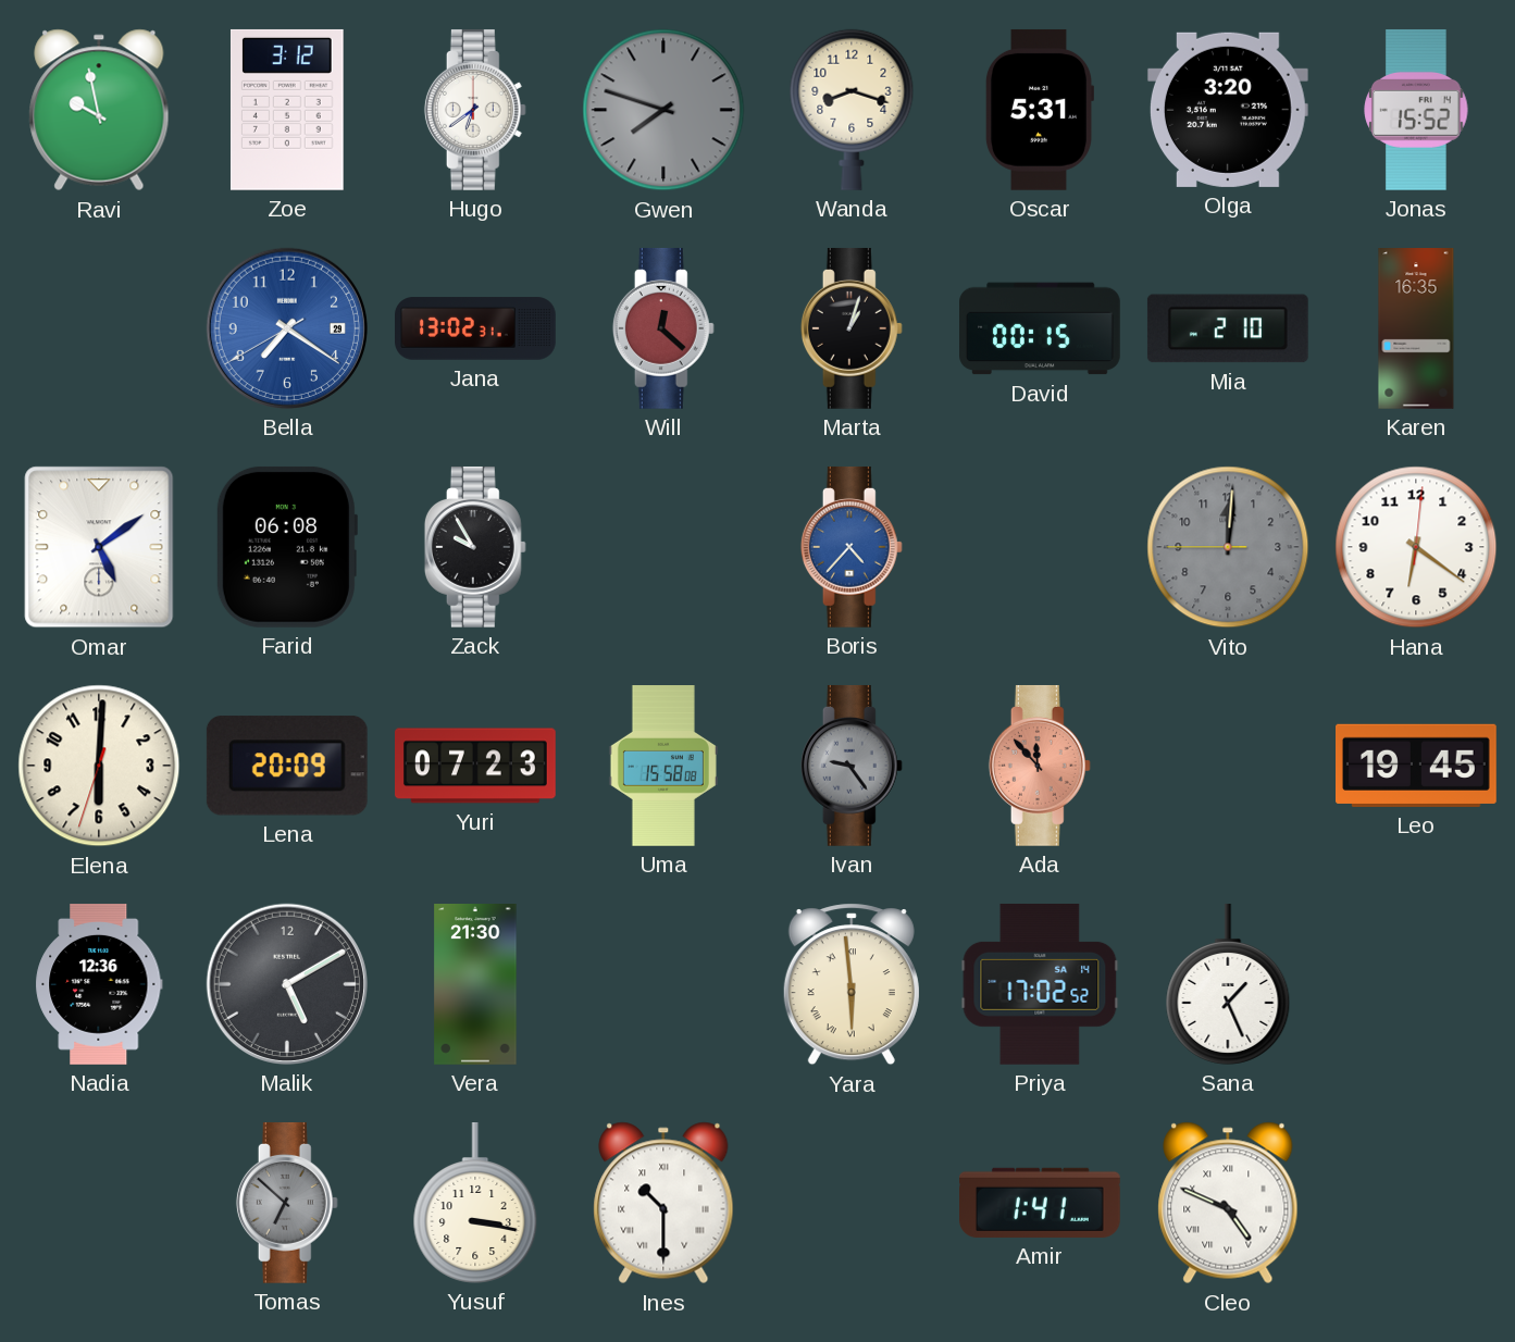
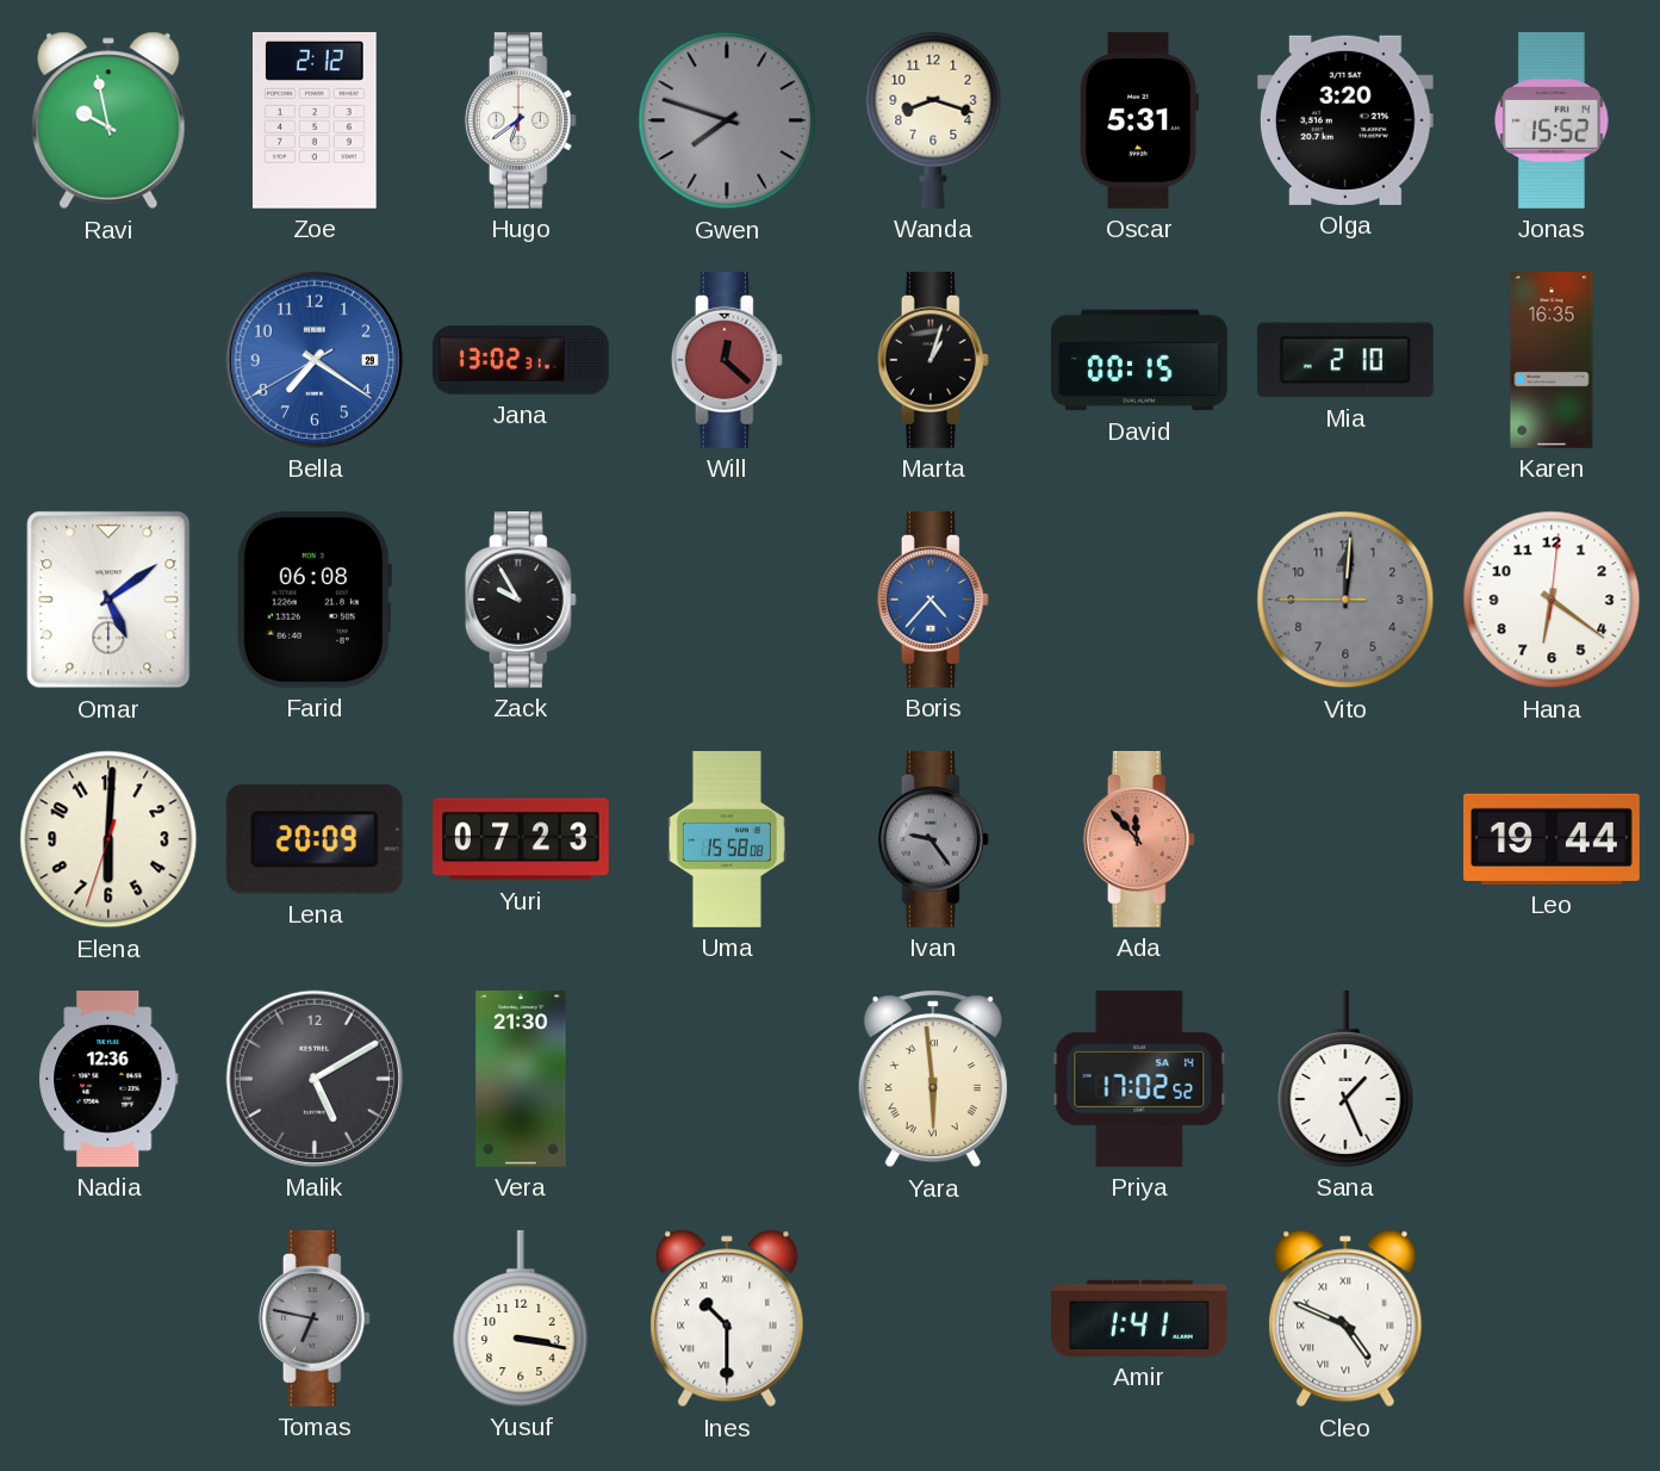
Zoe: 3:12 -> 2:12 (315, 120)
Leo: 19:45 -> 19:44 (1553, 839)
Tomas: 6:52 -> 6:47 (315, 1318)
